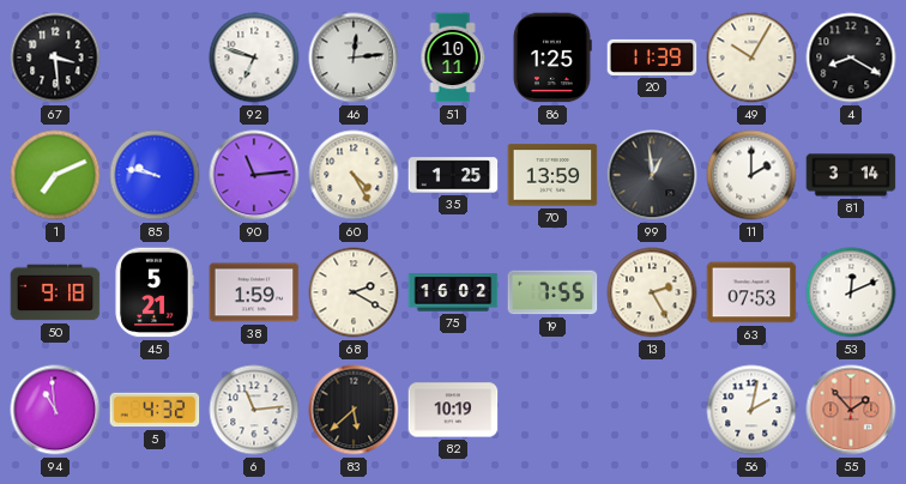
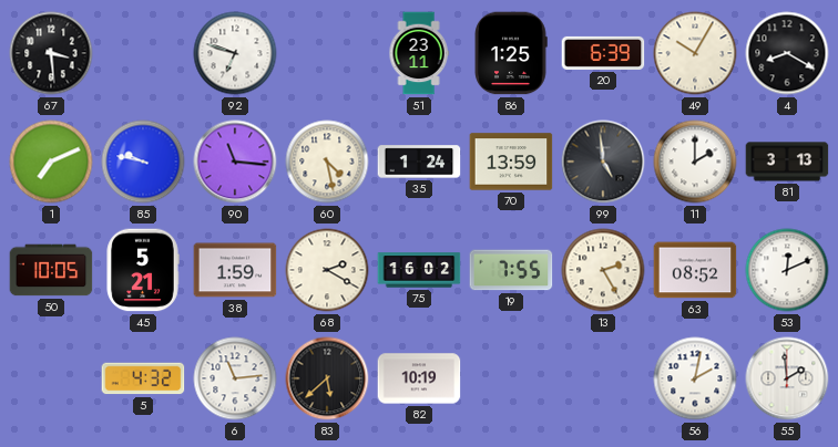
46: 12:14 -> none (354, 58)
51: 10:11 -> 23:11 (419, 53)
20: 11:39 -> 6:39 (603, 53)
90: 11:14 -> 11:16 (235, 162)
60: 4:25 -> 4:28 (327, 162)
35: 1:25 -> 1:24 (419, 162)
99: 12:59 -> 4:59 (603, 162)
81: 3:14 -> 3:13 (787, 162)
50: 9:18 -> 10:05 (51, 270)
63: 07:53 -> 08:52 (695, 270)
94: 10:59 -> none (55, 410)
55: 1:53 -> 1:59 (787, 378)
55 dial: salmon -> white (787, 378)
